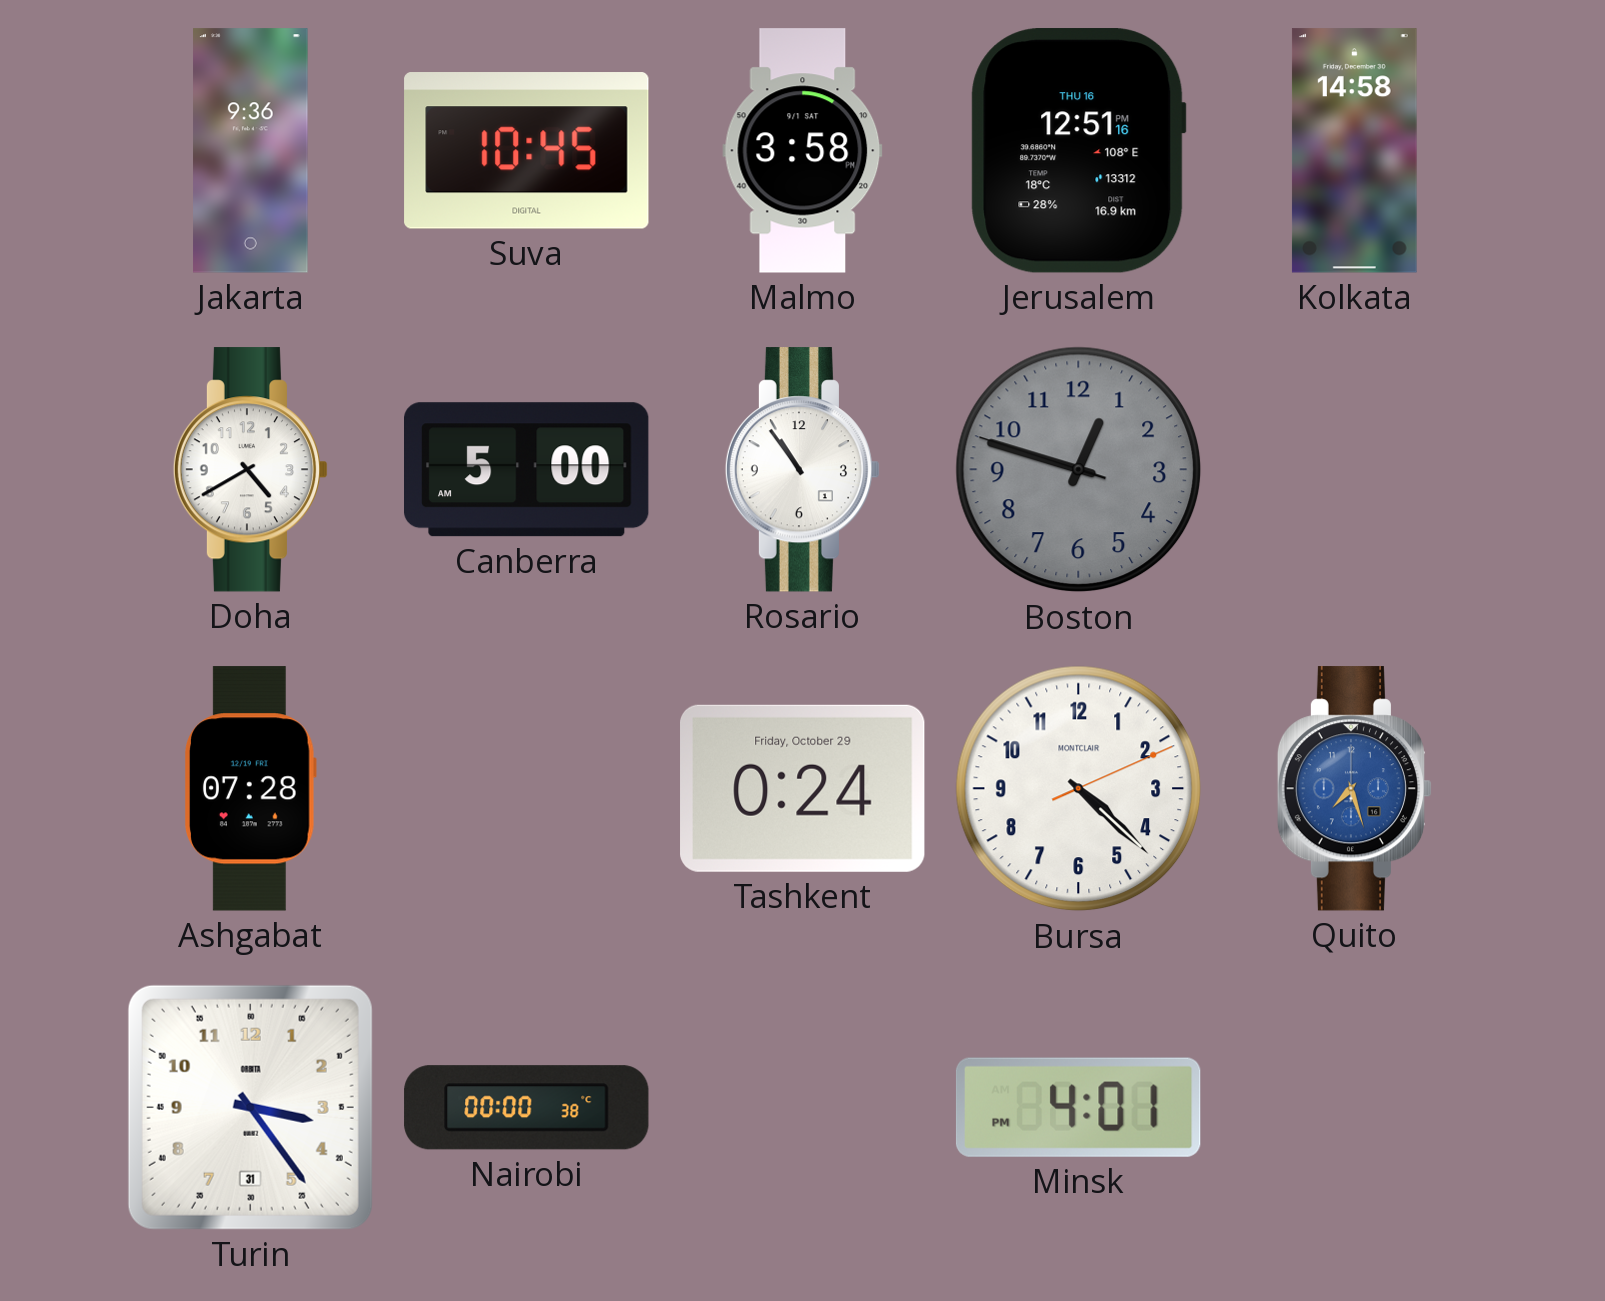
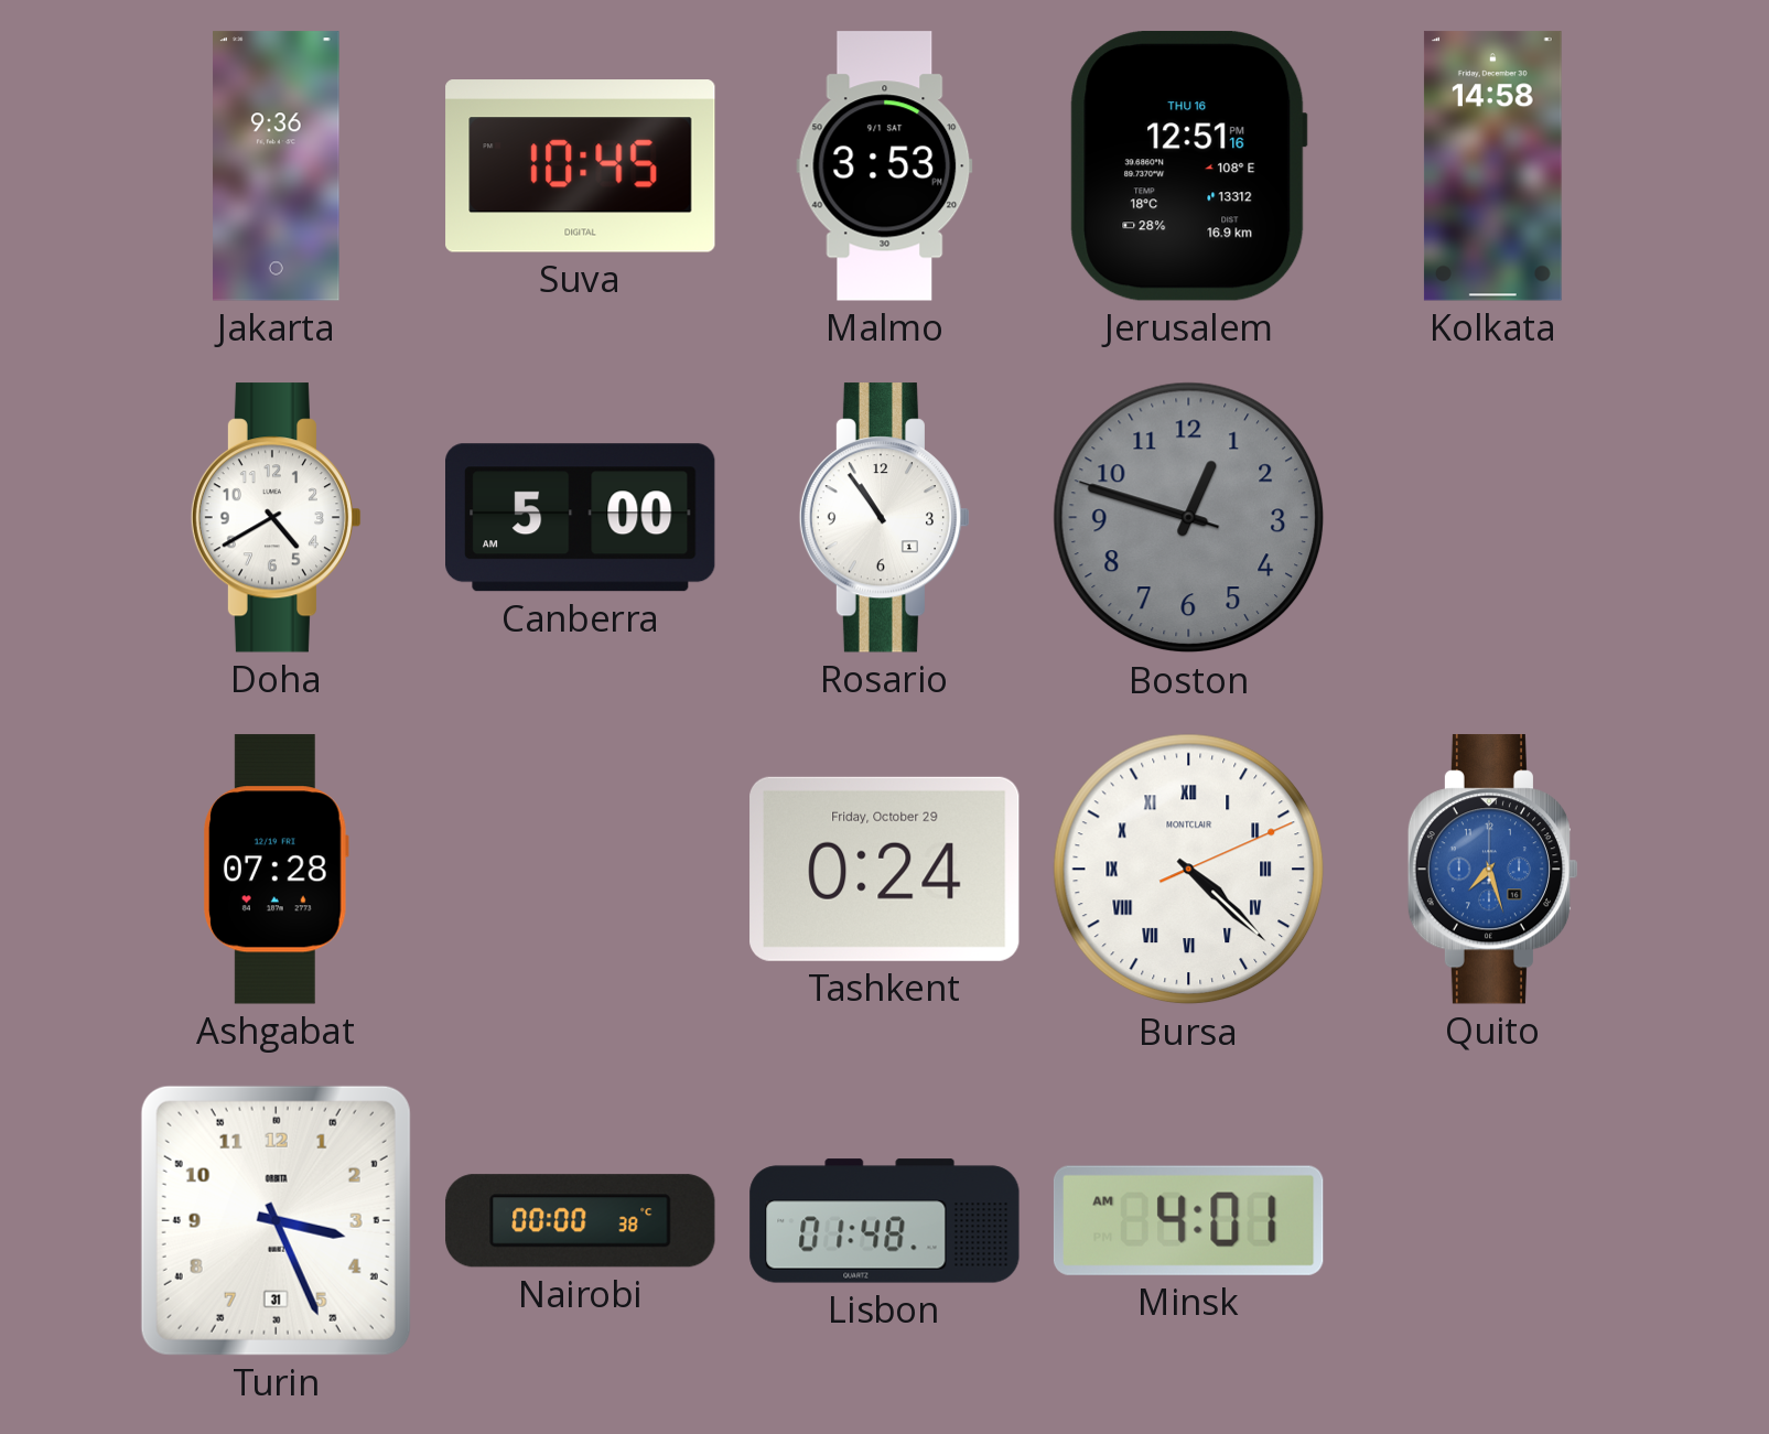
Malmo: 3:58 -> 3:53 (885, 166)
Bursa numerals: Arabic -> Roman (1189, 870)
Turin: 3:24 -> 3:26 (276, 1220)
Lisbon: none -> 01:48 (885, 1221)
Minsk: 4:01 PM -> 4:01 AM (1188, 1220)
